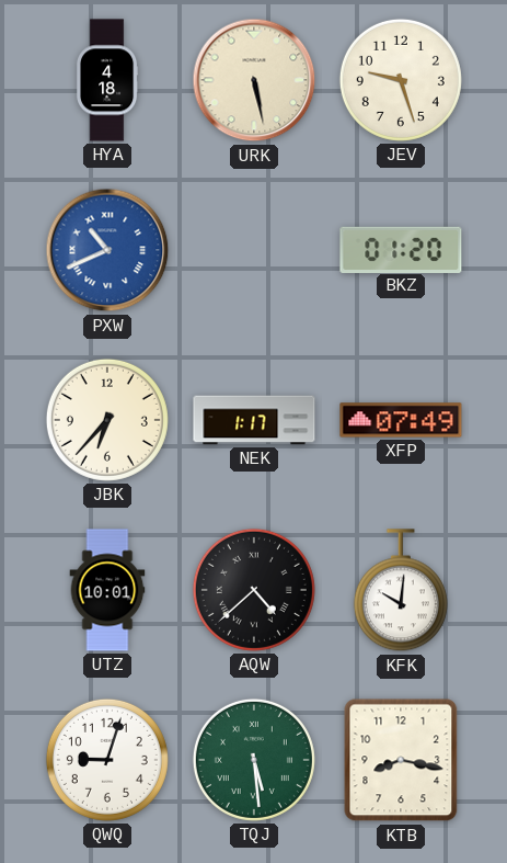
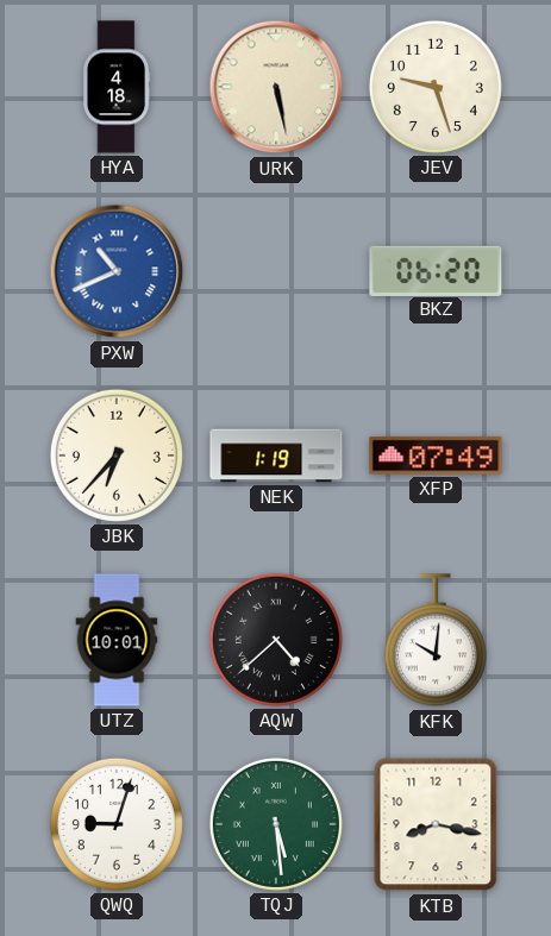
BKZ: 01:20 -> 06:20 (436, 270)
NEK: 1:17 -> 1:19 (276, 456)
